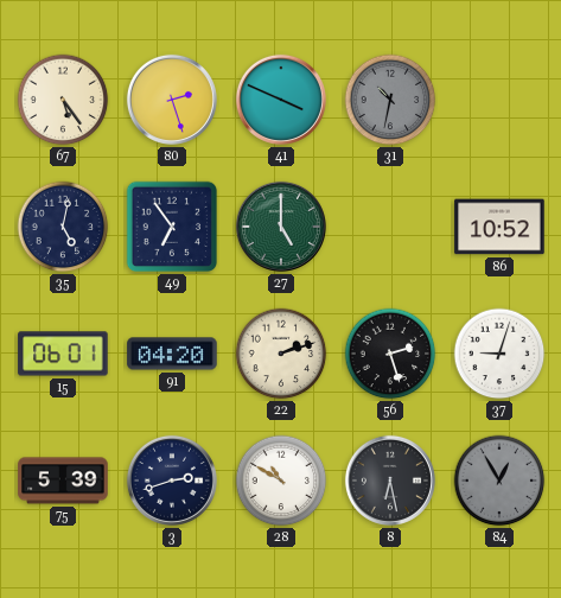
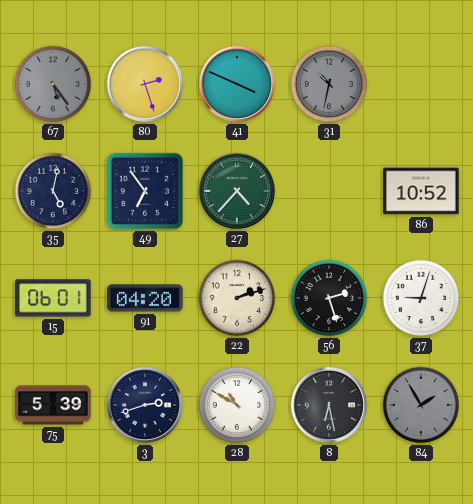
67 dial: cream -> grey (53, 84)
27: 5:00 -> 4:37 (237, 191)
84: 12:55 -> 1:55 (421, 405)
